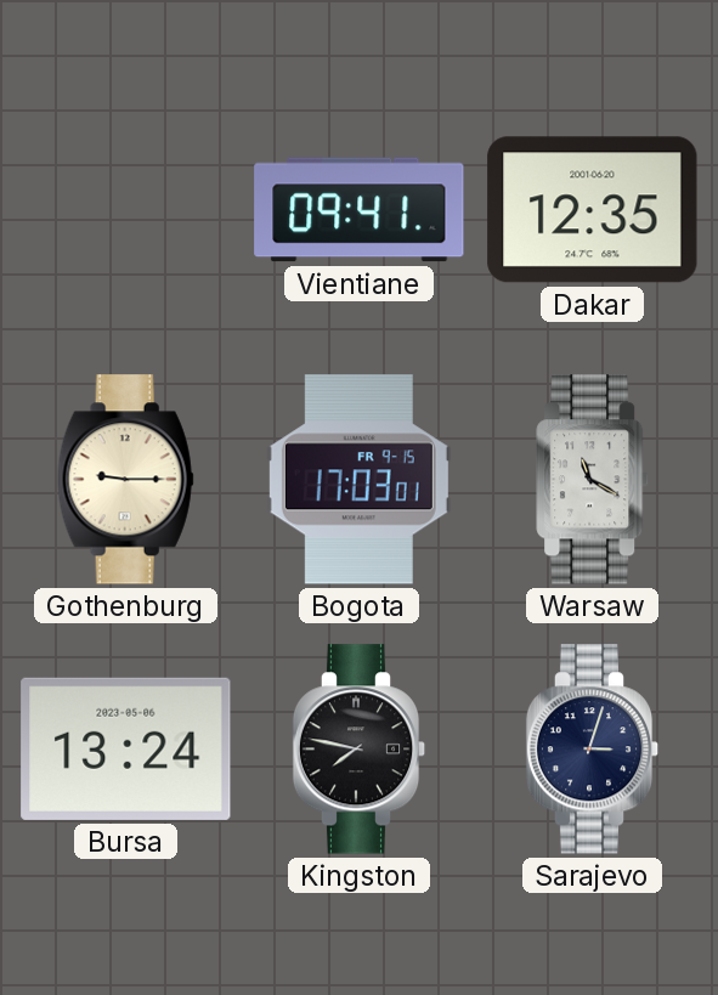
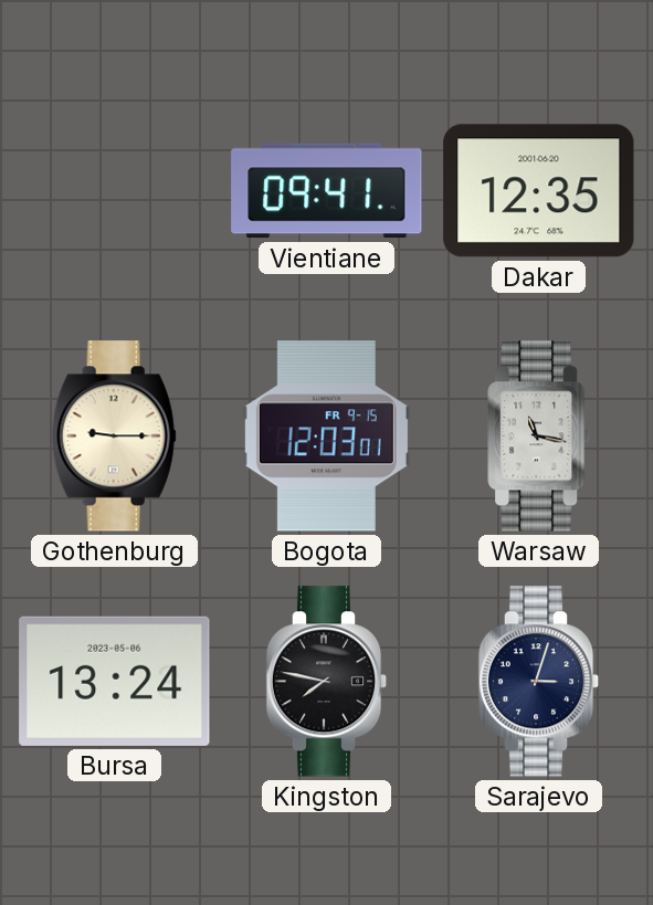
Bogota: 17:03 -> 12:03 (326, 436)
Warsaw: 11:20 -> 11:17 (539, 436)
